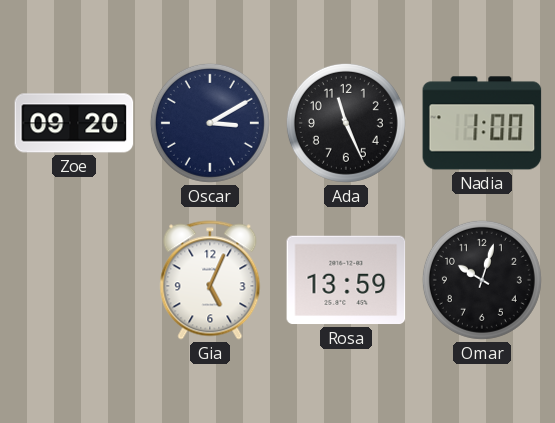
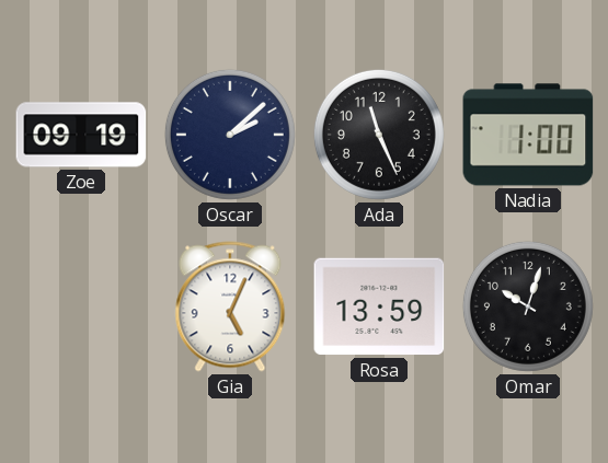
Zoe: 09:20 -> 09:19 (81, 135)
Oscar: 3:10 -> 2:08 (230, 135)
